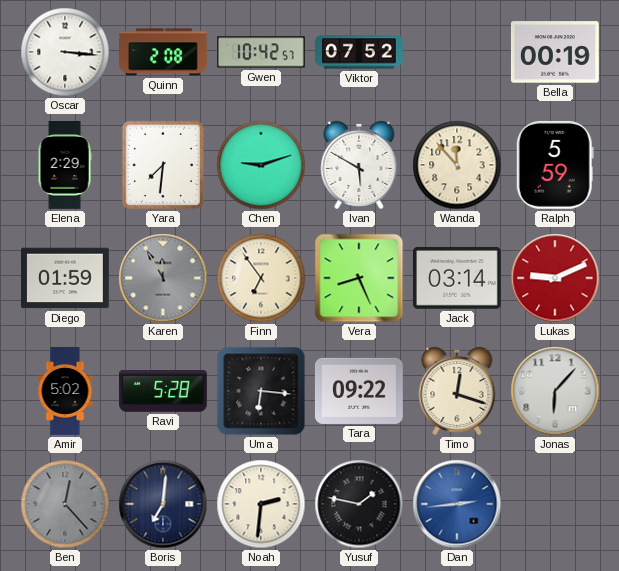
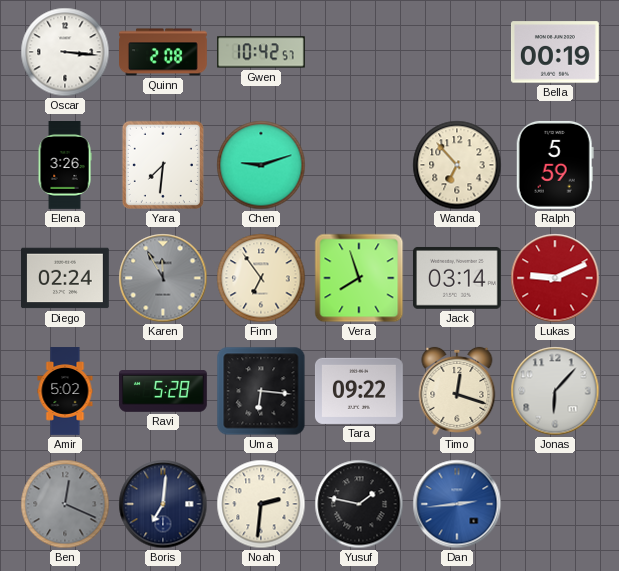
Viktor: 07:52 -> none (360, 52)
Elena: 2:29 -> 3:26 (65, 166)
Ivan: 5:50 -> none (359, 165)
Wanda: 11:53 -> 6:53 (457, 165)
Diego: 01:59 -> 02:24 (66, 278)
Vera: 8:26 -> 7:57 (359, 278)
Ben: 12:23 -> 12:19 (65, 504)
